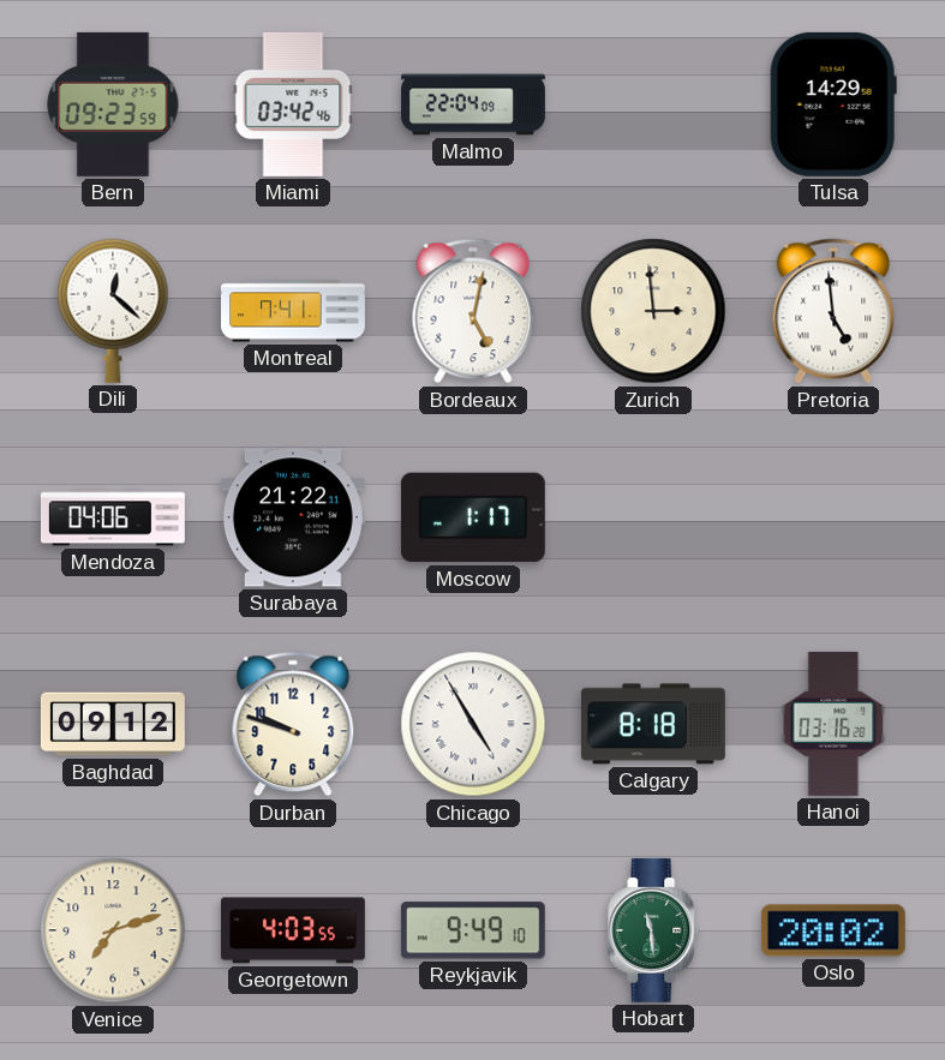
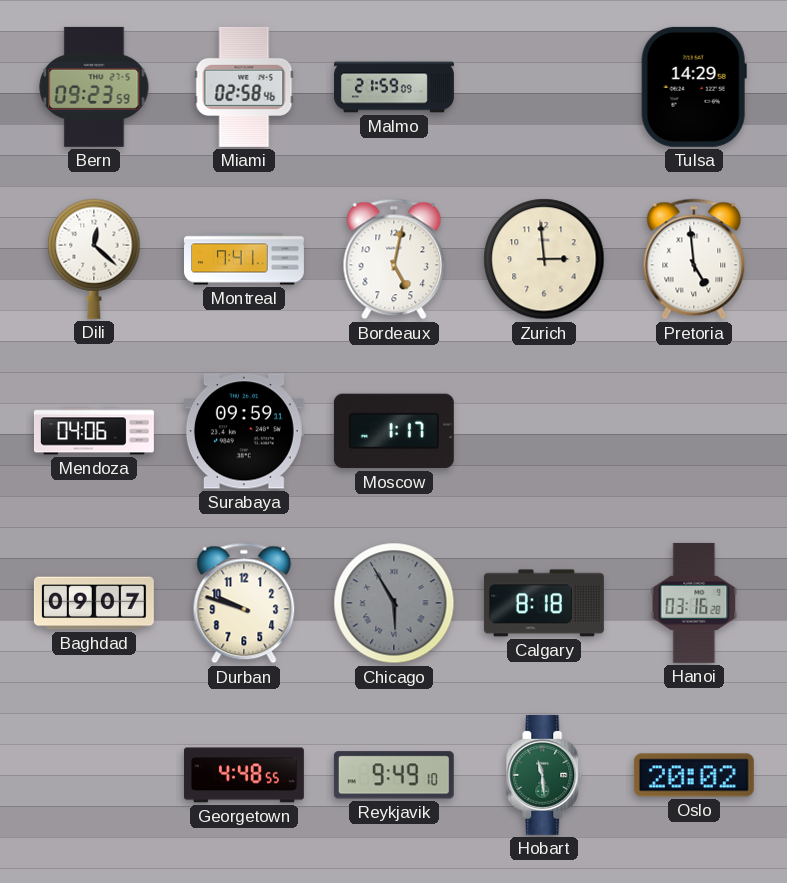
Miami: 03:42 -> 02:58 (244, 87)
Malmo: 22:04 -> 21:59 (395, 87)
Surabaya: 21:22 -> 09:59 (244, 431)
Baghdad: 09:12 -> 09:07 (94, 603)
Chicago: 4:55 -> 5:55 (394, 603)
Chicago dial: white -> grey (394, 603)
Venice: 7:12 -> none (113, 930)
Georgetown: 4:03 -> 4:48 (244, 775)
